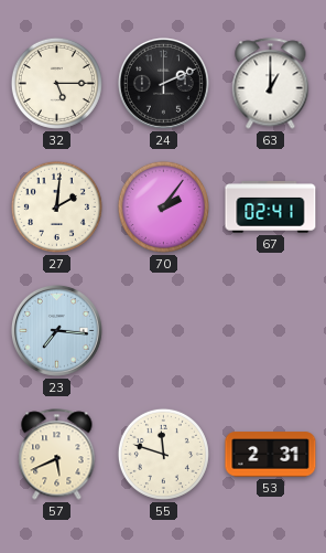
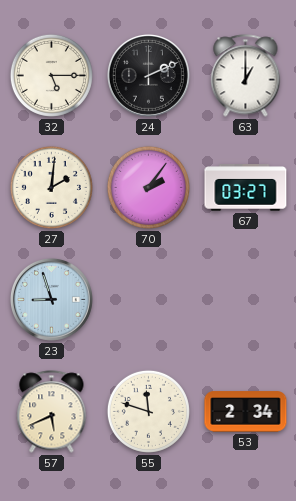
67: 02:41 -> 03:27 (246, 188)
23: 7:16 -> 8:57 (51, 299)
53: 2:31 -> 2:34 (246, 412)
